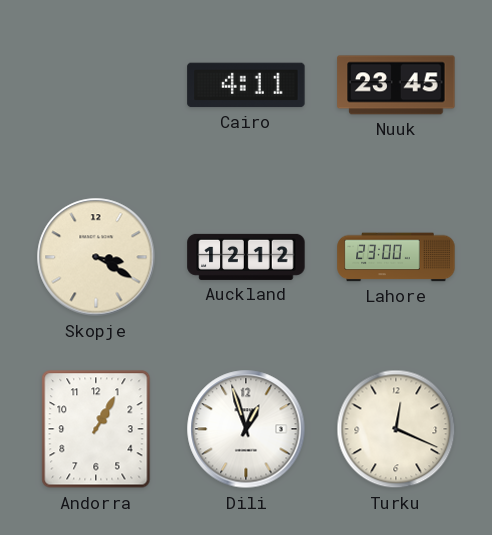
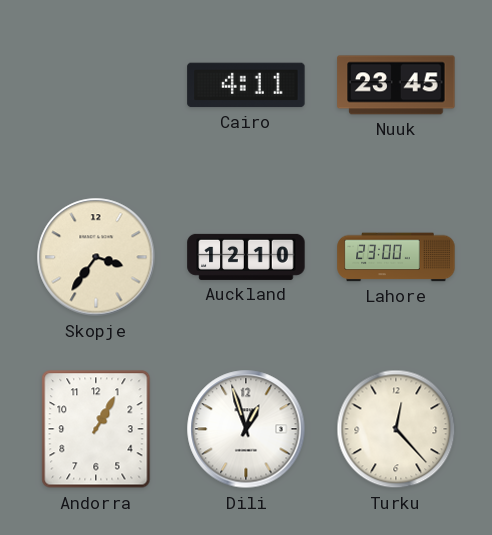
Skopje: 3:20 -> 3:36 (96, 257)
Auckland: 12:12 -> 12:10 (246, 257)
Turku: 12:19 -> 12:23 (396, 429)
